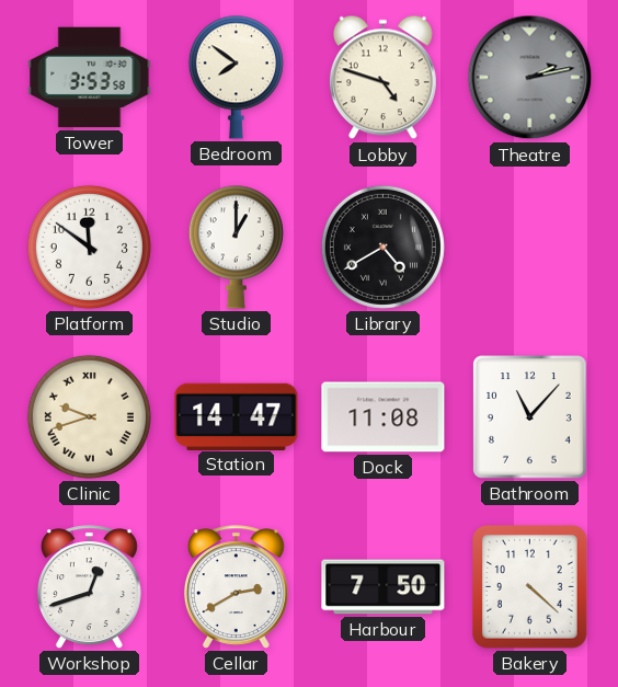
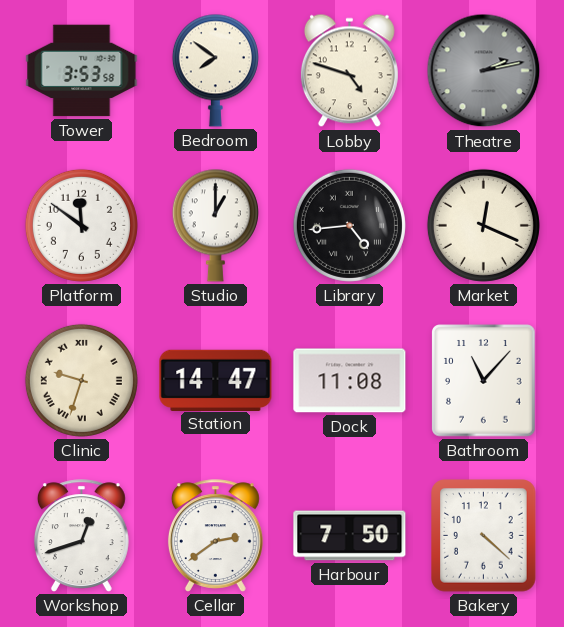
Library: 4:40 -> 4:44 (349, 225)
Market: none -> 12:19 (483, 225)
Clinic: 9:42 -> 9:33 (81, 380)
Cellar: 2:40 -> 2:39 (215, 536)
